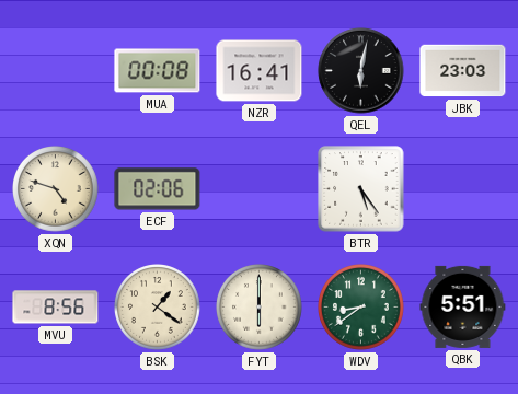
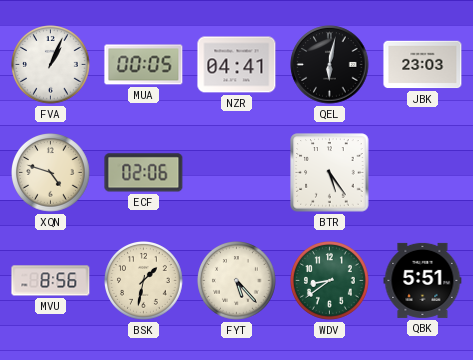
FVA: none -> 1:04 (51, 65)
MUA: 00:08 -> 00:05 (144, 65)
NZR: 16:41 -> 04:41 (237, 65)
BSK: 1:21 -> 1:32 (144, 281)
FYT: 6:00 -> 5:23 (237, 281)
